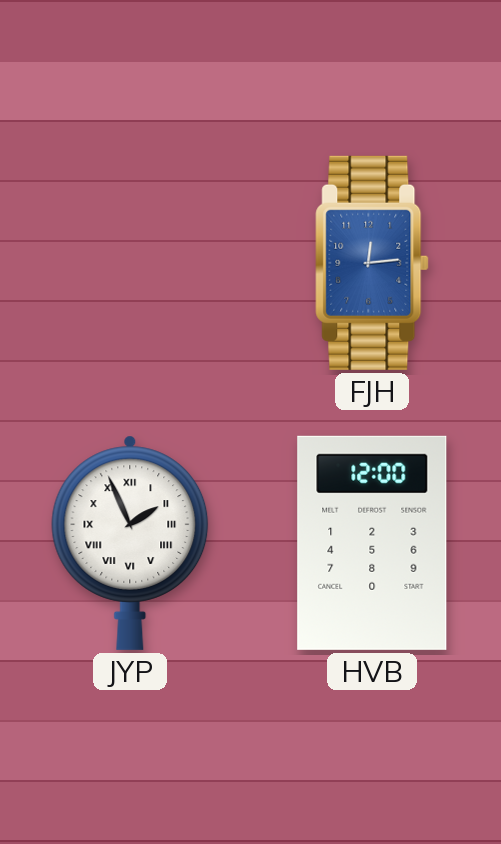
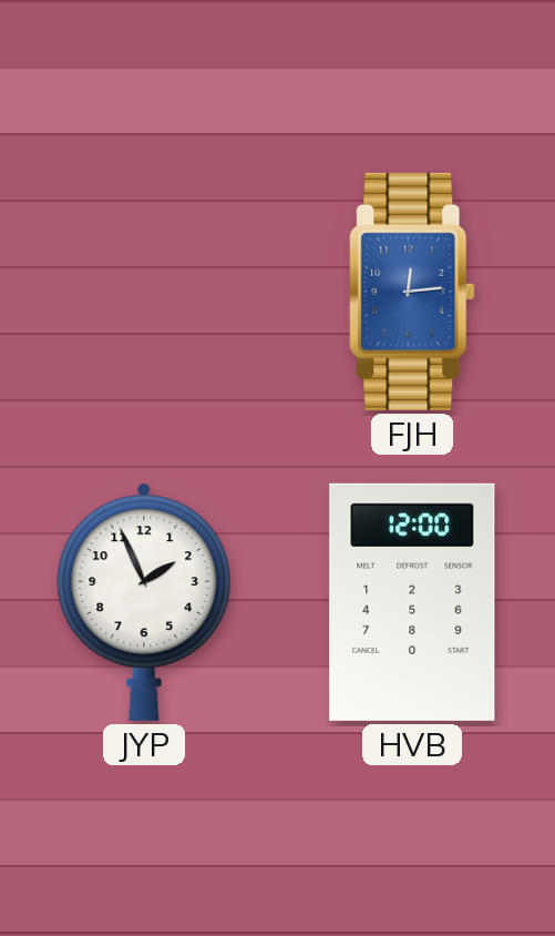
JYP numerals: Roman -> Arabic (144, 602)
